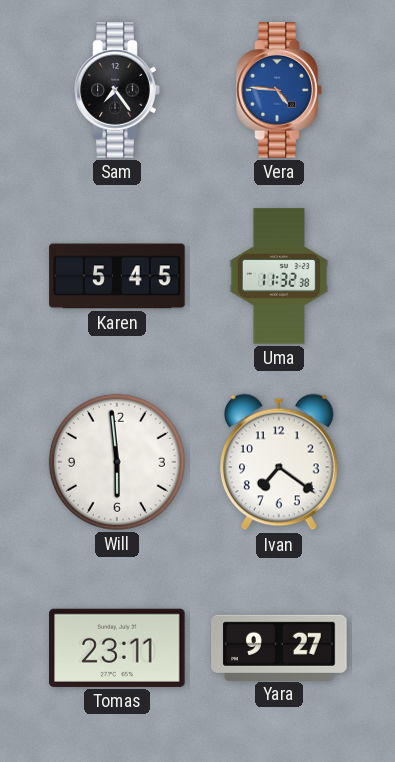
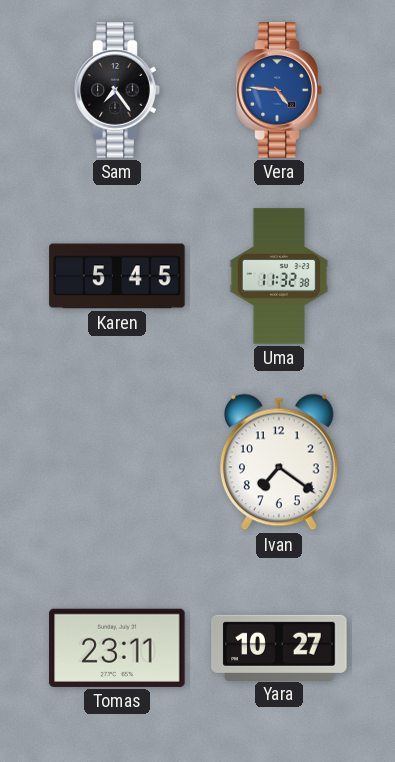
Will: 5:59 -> none (117, 462)
Yara: 9:27 -> 10:27 (279, 647)
